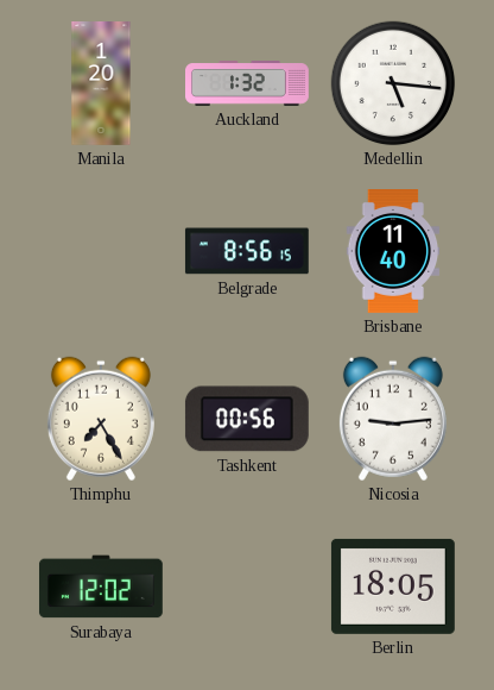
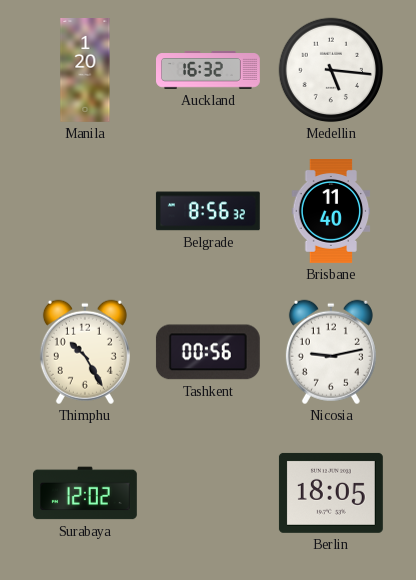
Auckland: 1:32 -> 16:32 (209, 70)
Belgrade: 8:56:15 -> 8:56:32 (208, 211)
Thimphu: 7:25 -> 10:25 (85, 352)
Nicosia: 9:14 -> 9:13 (331, 352)
